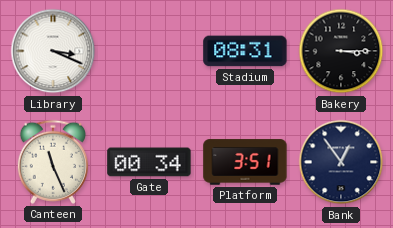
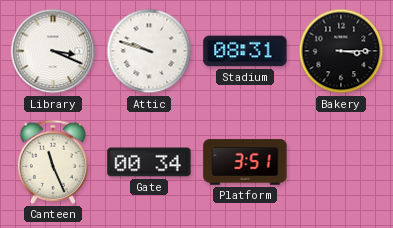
Attic: none -> 9:48 (149, 51)
Bank: 12:54 -> none (341, 162)
